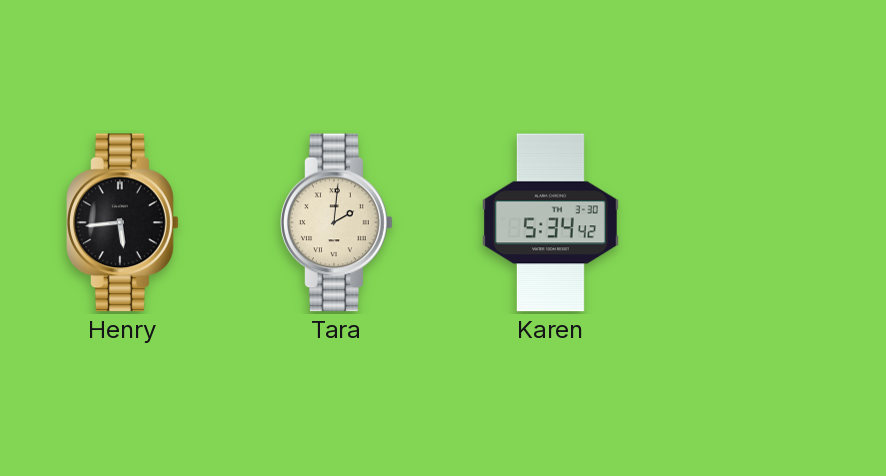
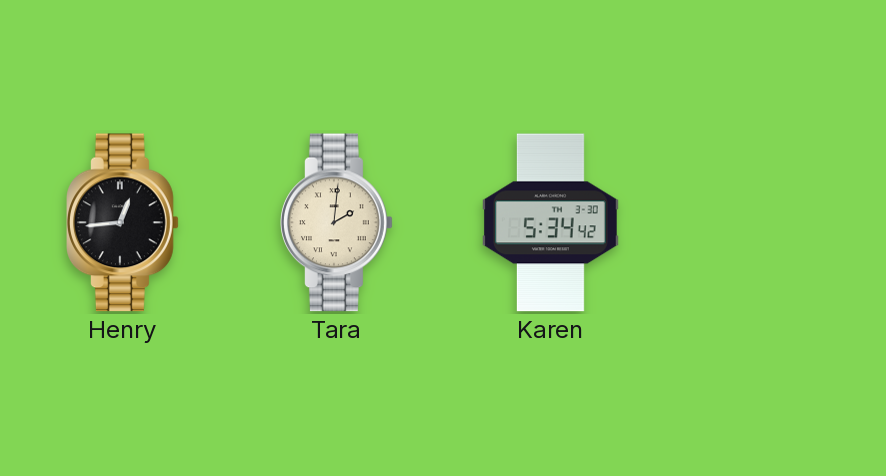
Henry: 5:44 -> 12:44 (123, 223)
